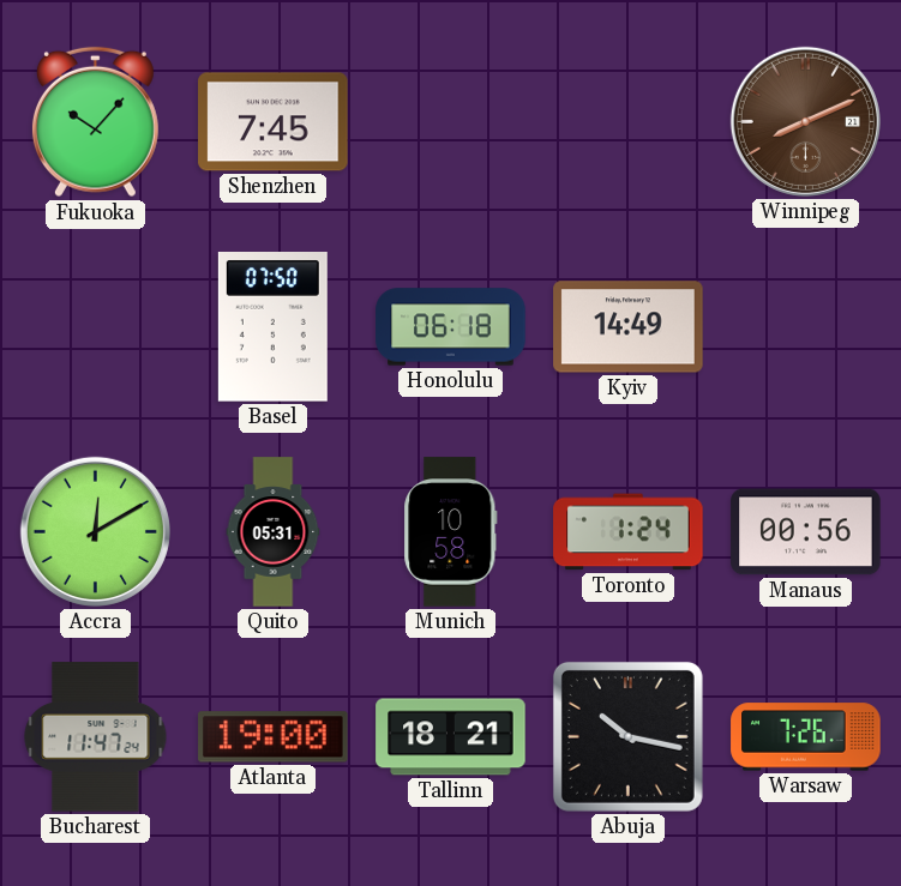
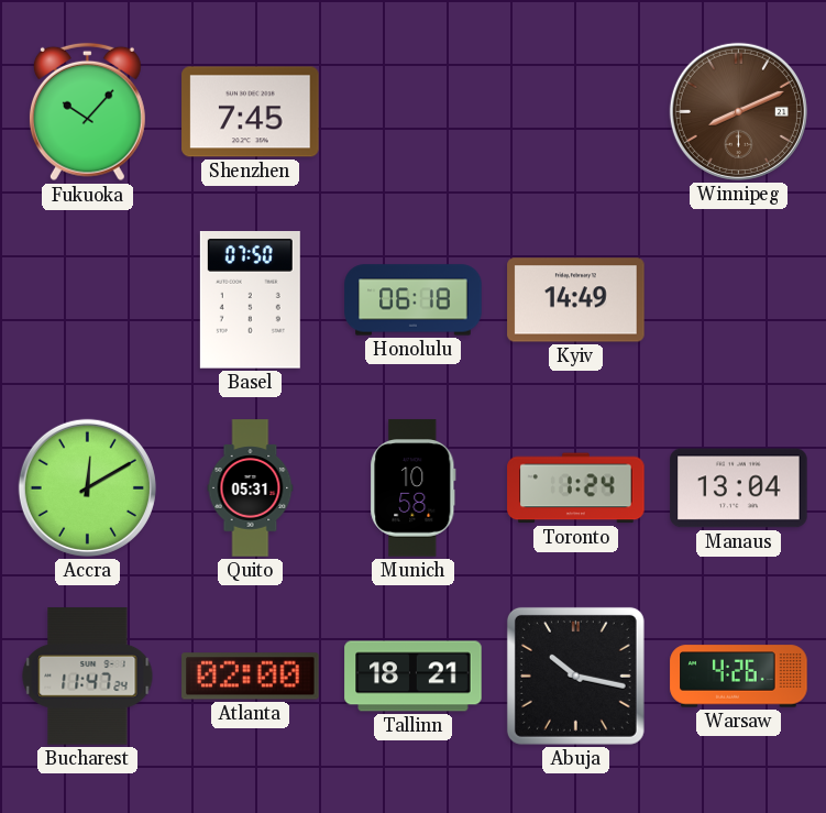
Manaus: 00:56 -> 13:04 (739, 488)
Atlanta: 19:00 -> 02:00 (251, 677)
Warsaw: 7:26 -> 4:26 (739, 677)
